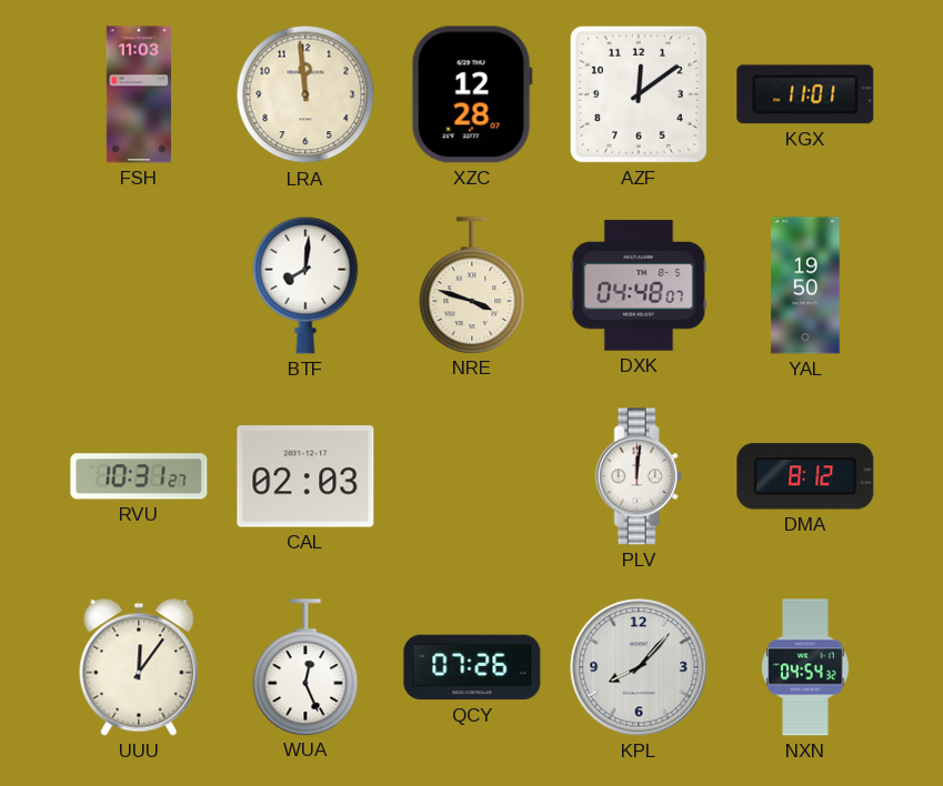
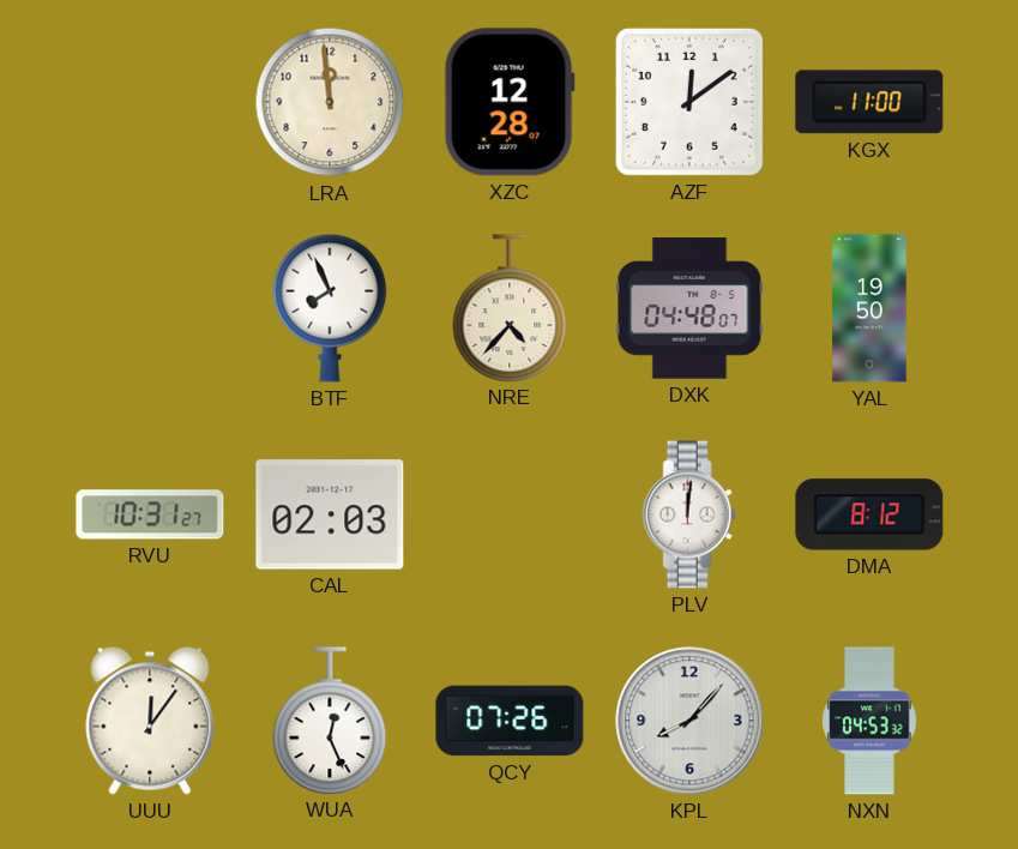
FSH: 11:03 -> none (138, 94)
KGX: 11:01 -> 11:00 (869, 102)
BTF: 8:01 -> 7:56 (330, 308)
NRE: 3:48 -> 4:37 (510, 308)
NXN: 04:54 -> 04:53 (869, 721)
